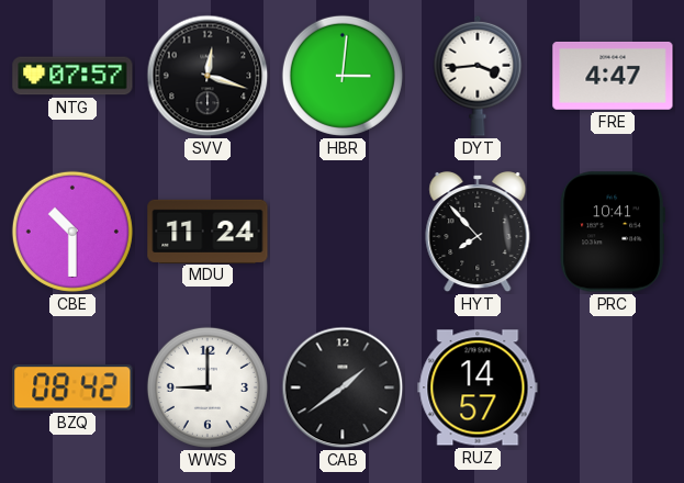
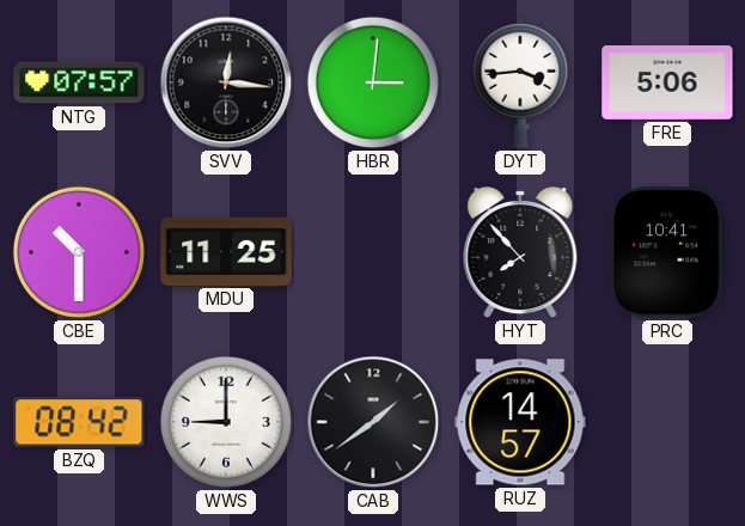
SVV: 12:18 -> 12:16 (226, 82)
FRE: 4:47 -> 5:06 (667, 82)
MDU: 11:24 -> 11:25 (226, 251)
